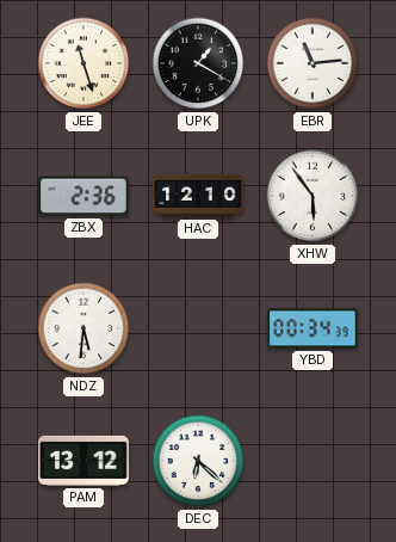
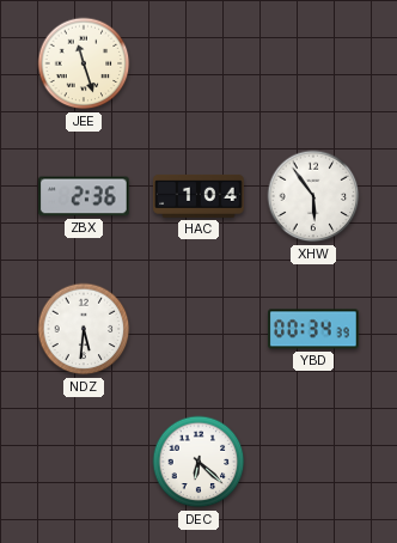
UPK: 1:20 -> none (198, 63)
EBR: 11:14 -> none (313, 63)
HAC: 12:10 -> 1:04 (198, 196)
PAM: 13:12 -> none (83, 461)
